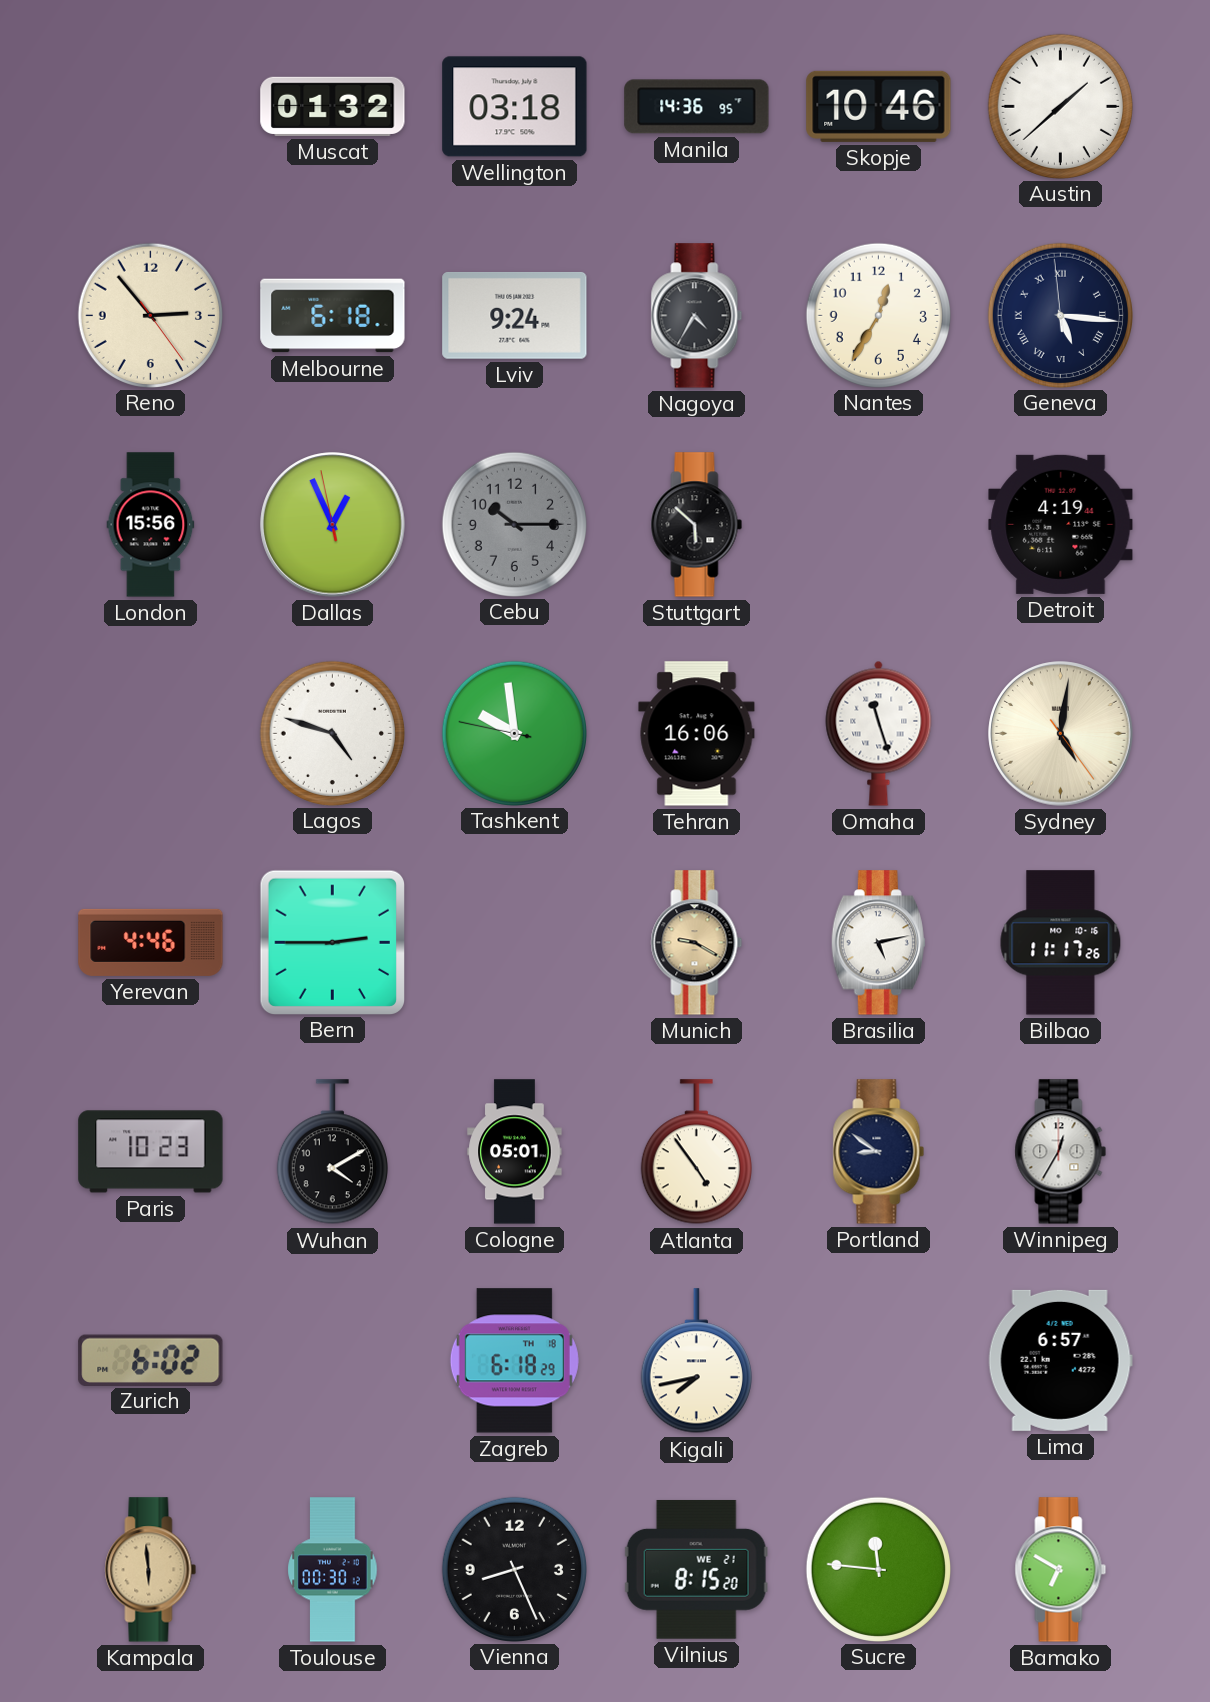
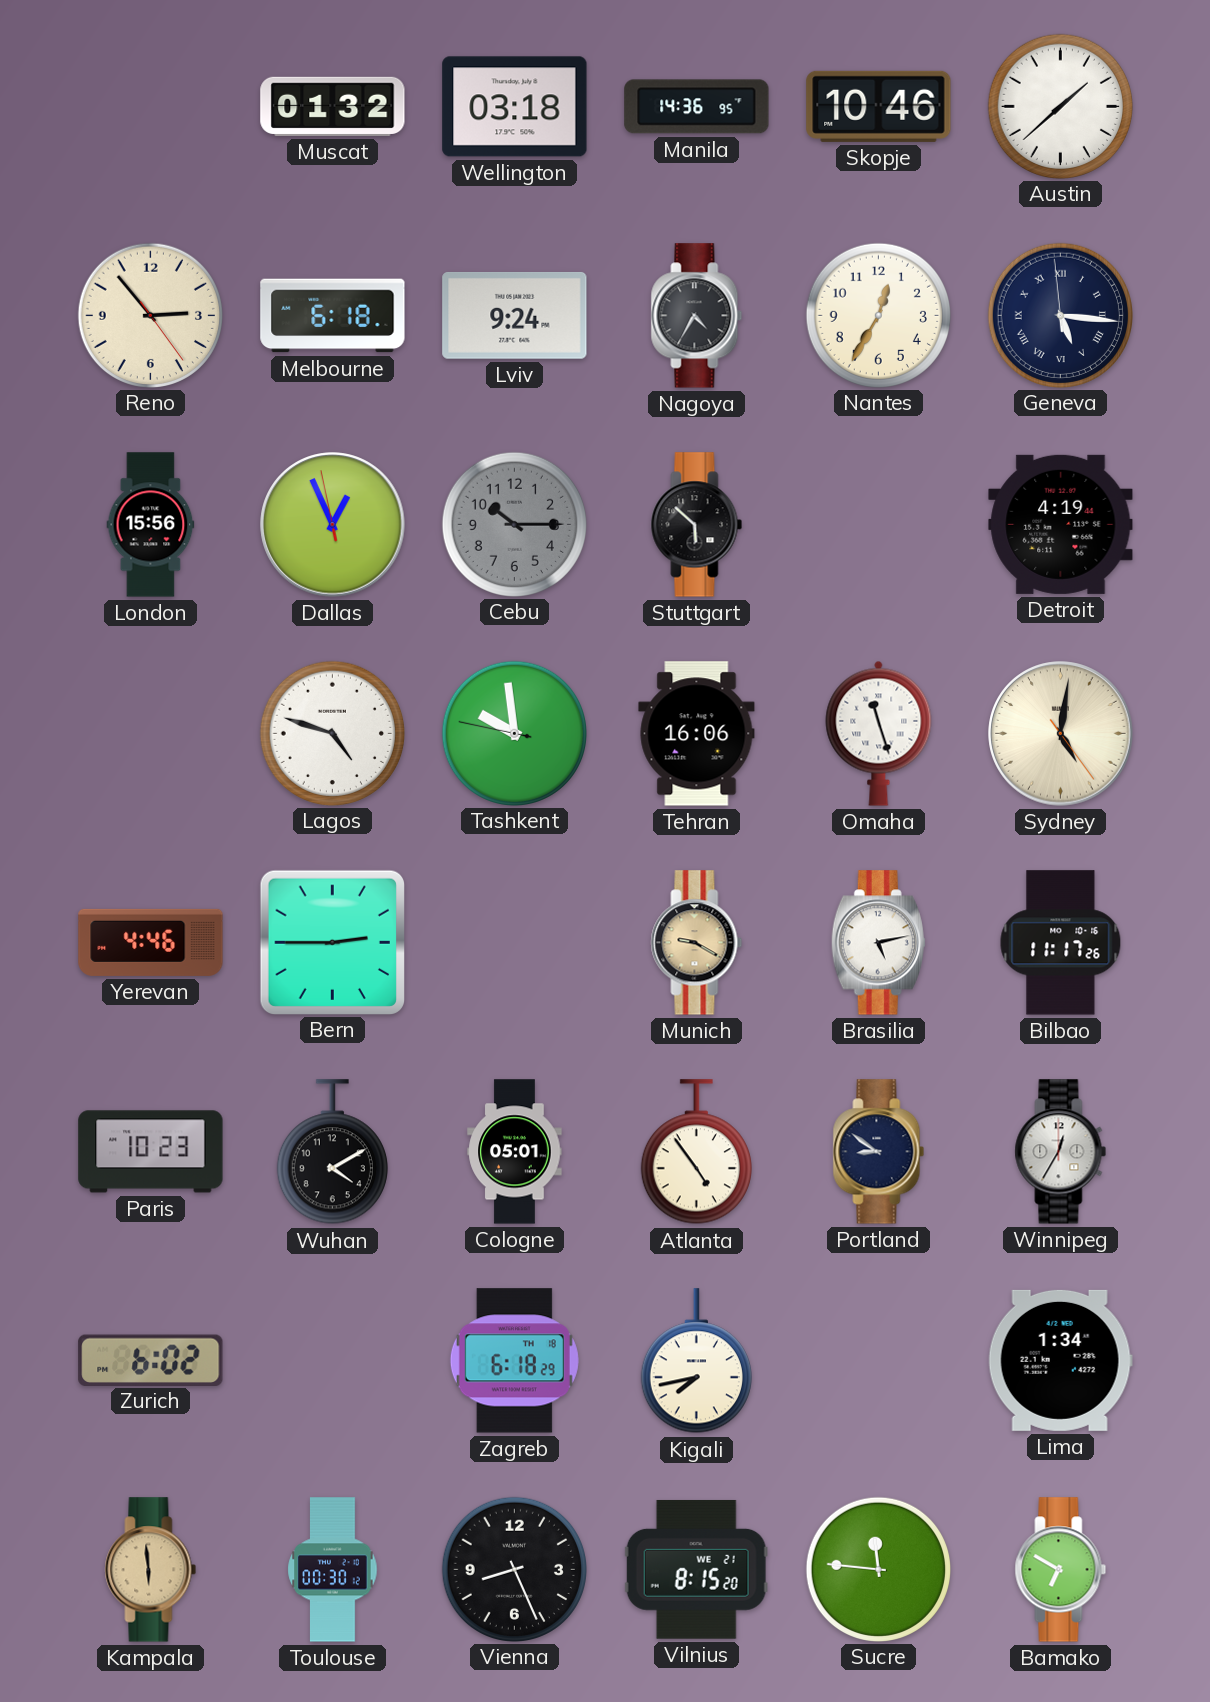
Lima: 6:57 -> 1:34 (1060, 1360)
